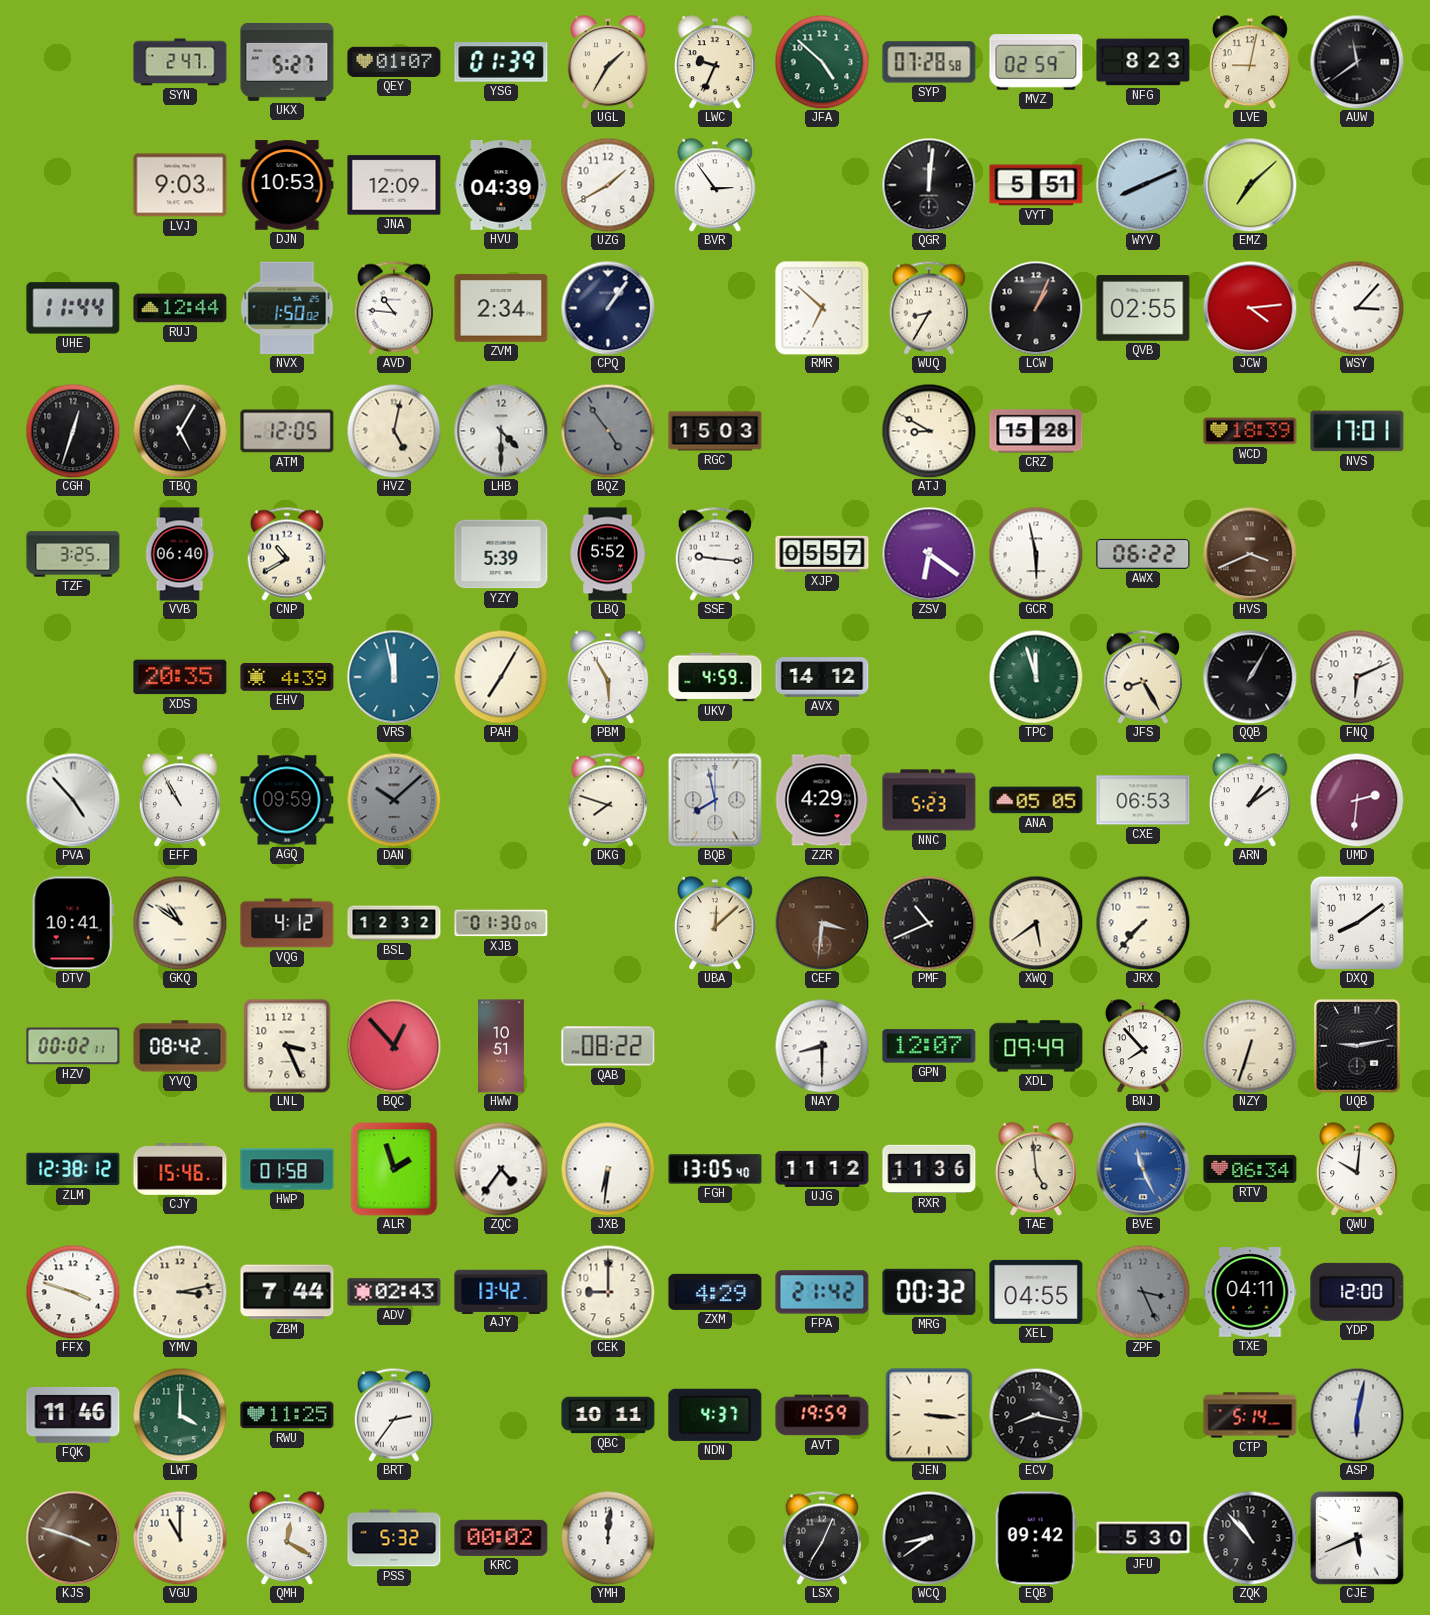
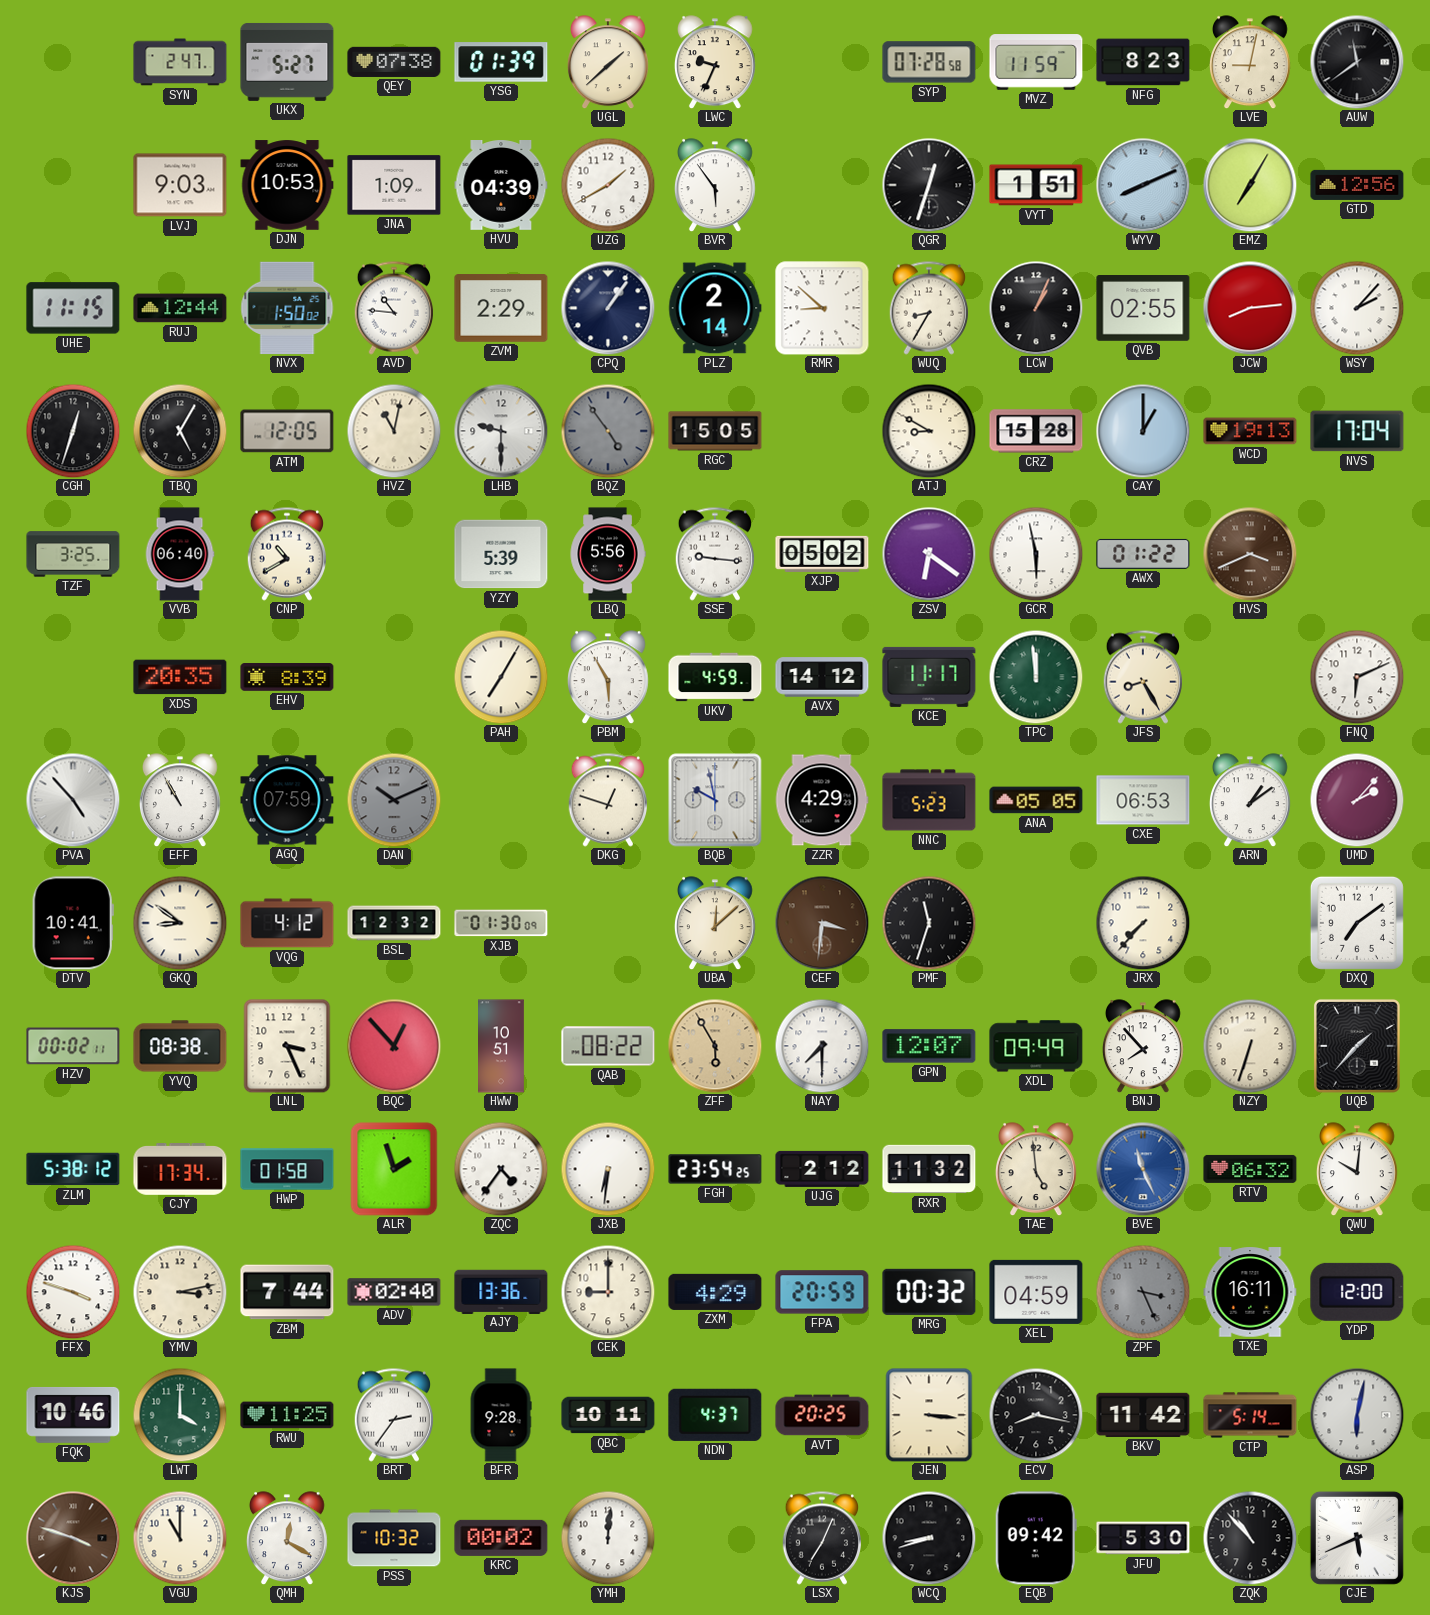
QEY: 01:07 -> 07:38 (394, 62)
UGL: 1:35 -> 1:38 (608, 62)
JFA: 4:52 -> none (822, 62)
MVZ: 02:59 -> 11:59 (1036, 62)
JNA: 12:09 -> 1:09 (394, 185)
BVR: 2:54 -> 5:54 (715, 185)
QGR: 12:01 -> 12:33 (929, 185)
VYT: 5:51 -> 1:51 (1036, 185)
EMZ: 7:08 -> 7:05 (1250, 185)
GTD: none -> 12:56 (1357, 185)
UHE: 11:44 -> 11:15 (73, 308)
ZVM: 2:34 -> 2:29 (501, 308)
PLZ: none -> 2:14 (715, 308)
RMR: 6:52 -> 8:52 (822, 308)
JCW: 4:14 -> 8:14 (1250, 308)
WSY: 3:07 -> 2:07 (1357, 308)
HVZ: 5:02 -> 11:02 (394, 431)
LHB: 4:30 -> 9:30 (501, 431)
RGC: 15:03 -> 15:05 (715, 431)
CAY: none -> 1:00 (1143, 431)
WCD: 18:39 -> 19:13 (1250, 431)
NVS: 17:01 -> 17:04 (1357, 431)
LBQ: 5:52 -> 5:56 (608, 554)
XJP: 05:57 -> 05:02 (822, 554)
AWX: 06:22 -> 01:22 (1143, 554)
EHV: 4:39 -> 8:39 (287, 678)
VRS: 11:58 -> none (394, 677)
KCE: none -> 11:17 (929, 677)
TPC: 11:57 -> 11:59 (1036, 677)
QQB: 1:05 -> none (1250, 677)
AGQ: 09:59 -> 07:59 (287, 800)
DAN: 10:08 -> 10:11 (394, 800)
DKG: 7:48 -> 12:48 (607, 800)
BQB: 7:58 -> 9:58 (715, 800)
UMD: 2:31 -> 2:07 (1357, 800)
GKQ: 10:51 -> 8:51 (180, 923)
PMF: 10:41 -> 11:33 (929, 923)
XWQ: 5:39 -> none (1036, 923)
DXQ: 8:09 -> 7:09 (1357, 923)
YVQ: 08:42 -> 08:38 (180, 1046)
ZFF: none -> 5:55 (715, 1046)
NAY: 8:30 -> 7:30 (822, 1046)
UQB: 9:13 -> 1:37 (1357, 1046)
ZLM: 12:38 -> 5:38 (73, 1169)
CJY: 15:46 -> 17:34 (180, 1170)
FGH: 13:05 -> 23:54 (715, 1169)
UJG: 11:12 -> 2:12 (822, 1169)
RXR: 11:36 -> 11:32 (929, 1169)
RTV: 06:34 -> 06:32 (1250, 1169)
ADV: 02:43 -> 02:40 (394, 1292)
AJY: 13:42 -> 13:36 (501, 1291)
FPA: 21:42 -> 20:59 (822, 1292)
XEL: 04:55 -> 04:59 (1036, 1292)
TXE: 04:11 -> 16:11 (1250, 1292)
FQK: 11:46 -> 10:46 (73, 1415)
BFR: none -> 9:28 (501, 1415)
AVT: 19:59 -> 20:25 (822, 1415)
BKV: none -> 11:42 (1143, 1415)
PSS: 5:32 -> 10:32 (394, 1538)
WCQ: 8:39 -> 8:42 (929, 1538)
